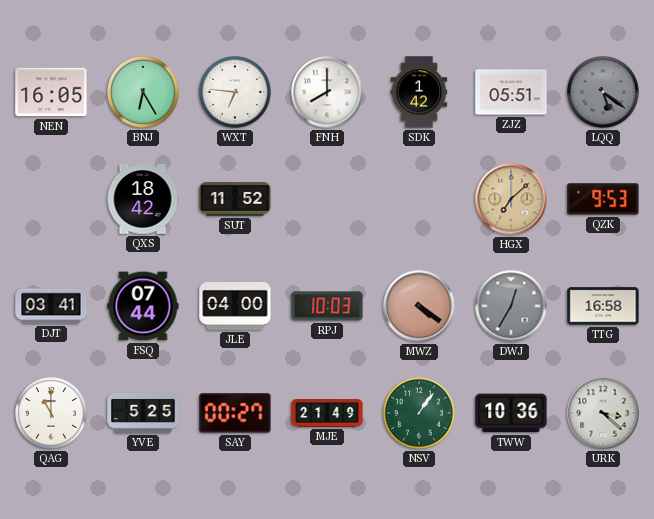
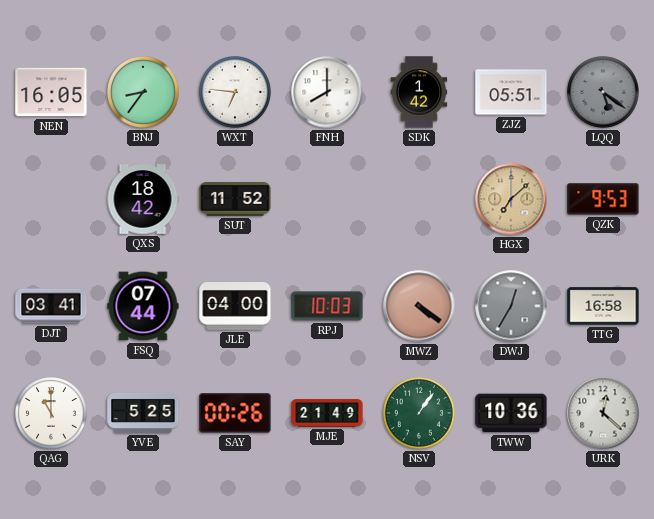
BNJ: 6:25 -> 8:36 (144, 93)
SAY: 00:27 -> 00:26 (235, 413)
URK: 3:22 -> 12:22 (603, 413)
